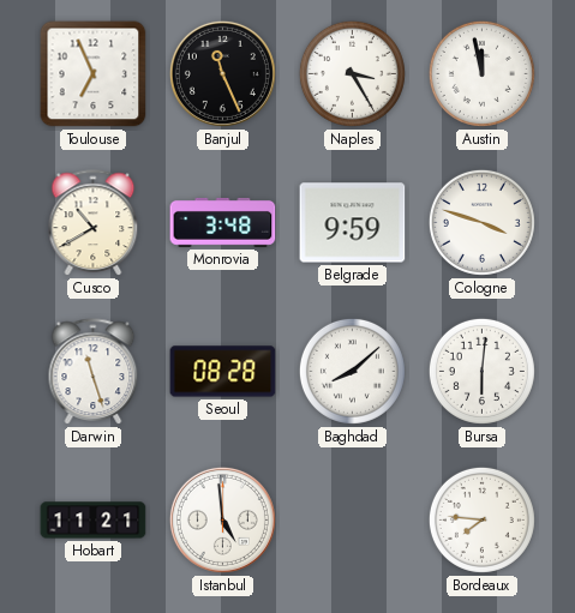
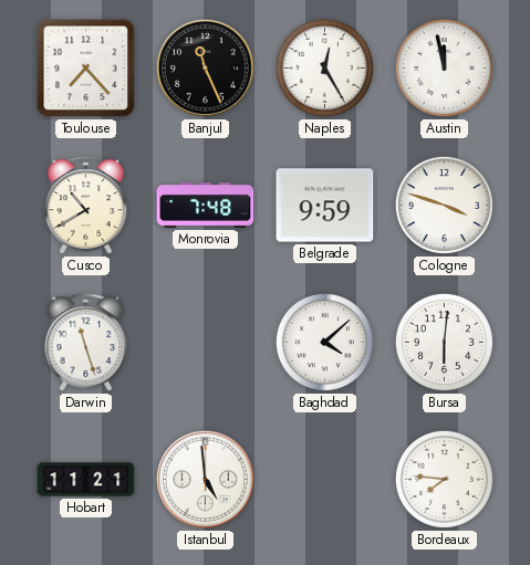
Toulouse: 6:56 -> 7:23 (86, 69)
Naples: 3:25 -> 12:25 (324, 67)
Monrovia: 3:48 -> 7:48 (206, 205)
Seoul: 08:28 -> none (223, 372)
Baghdad: 8:08 -> 4:08 (324, 342)
